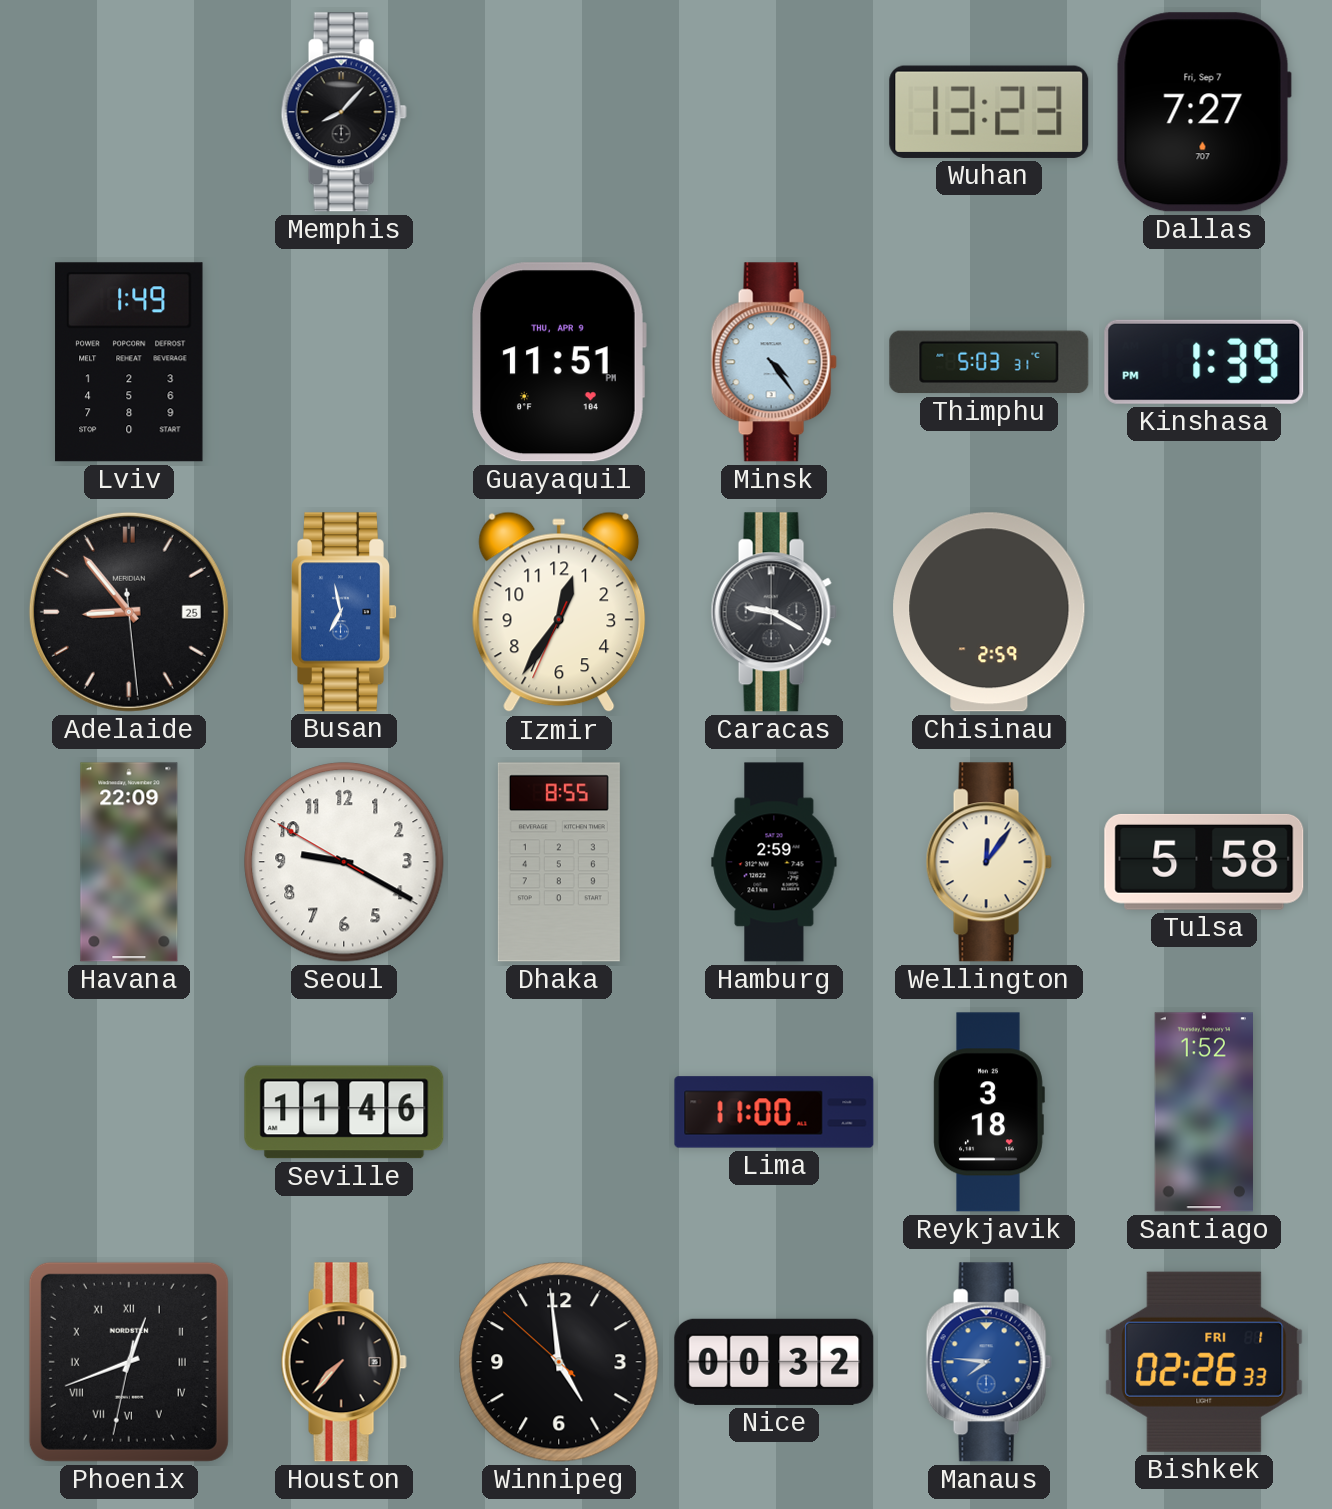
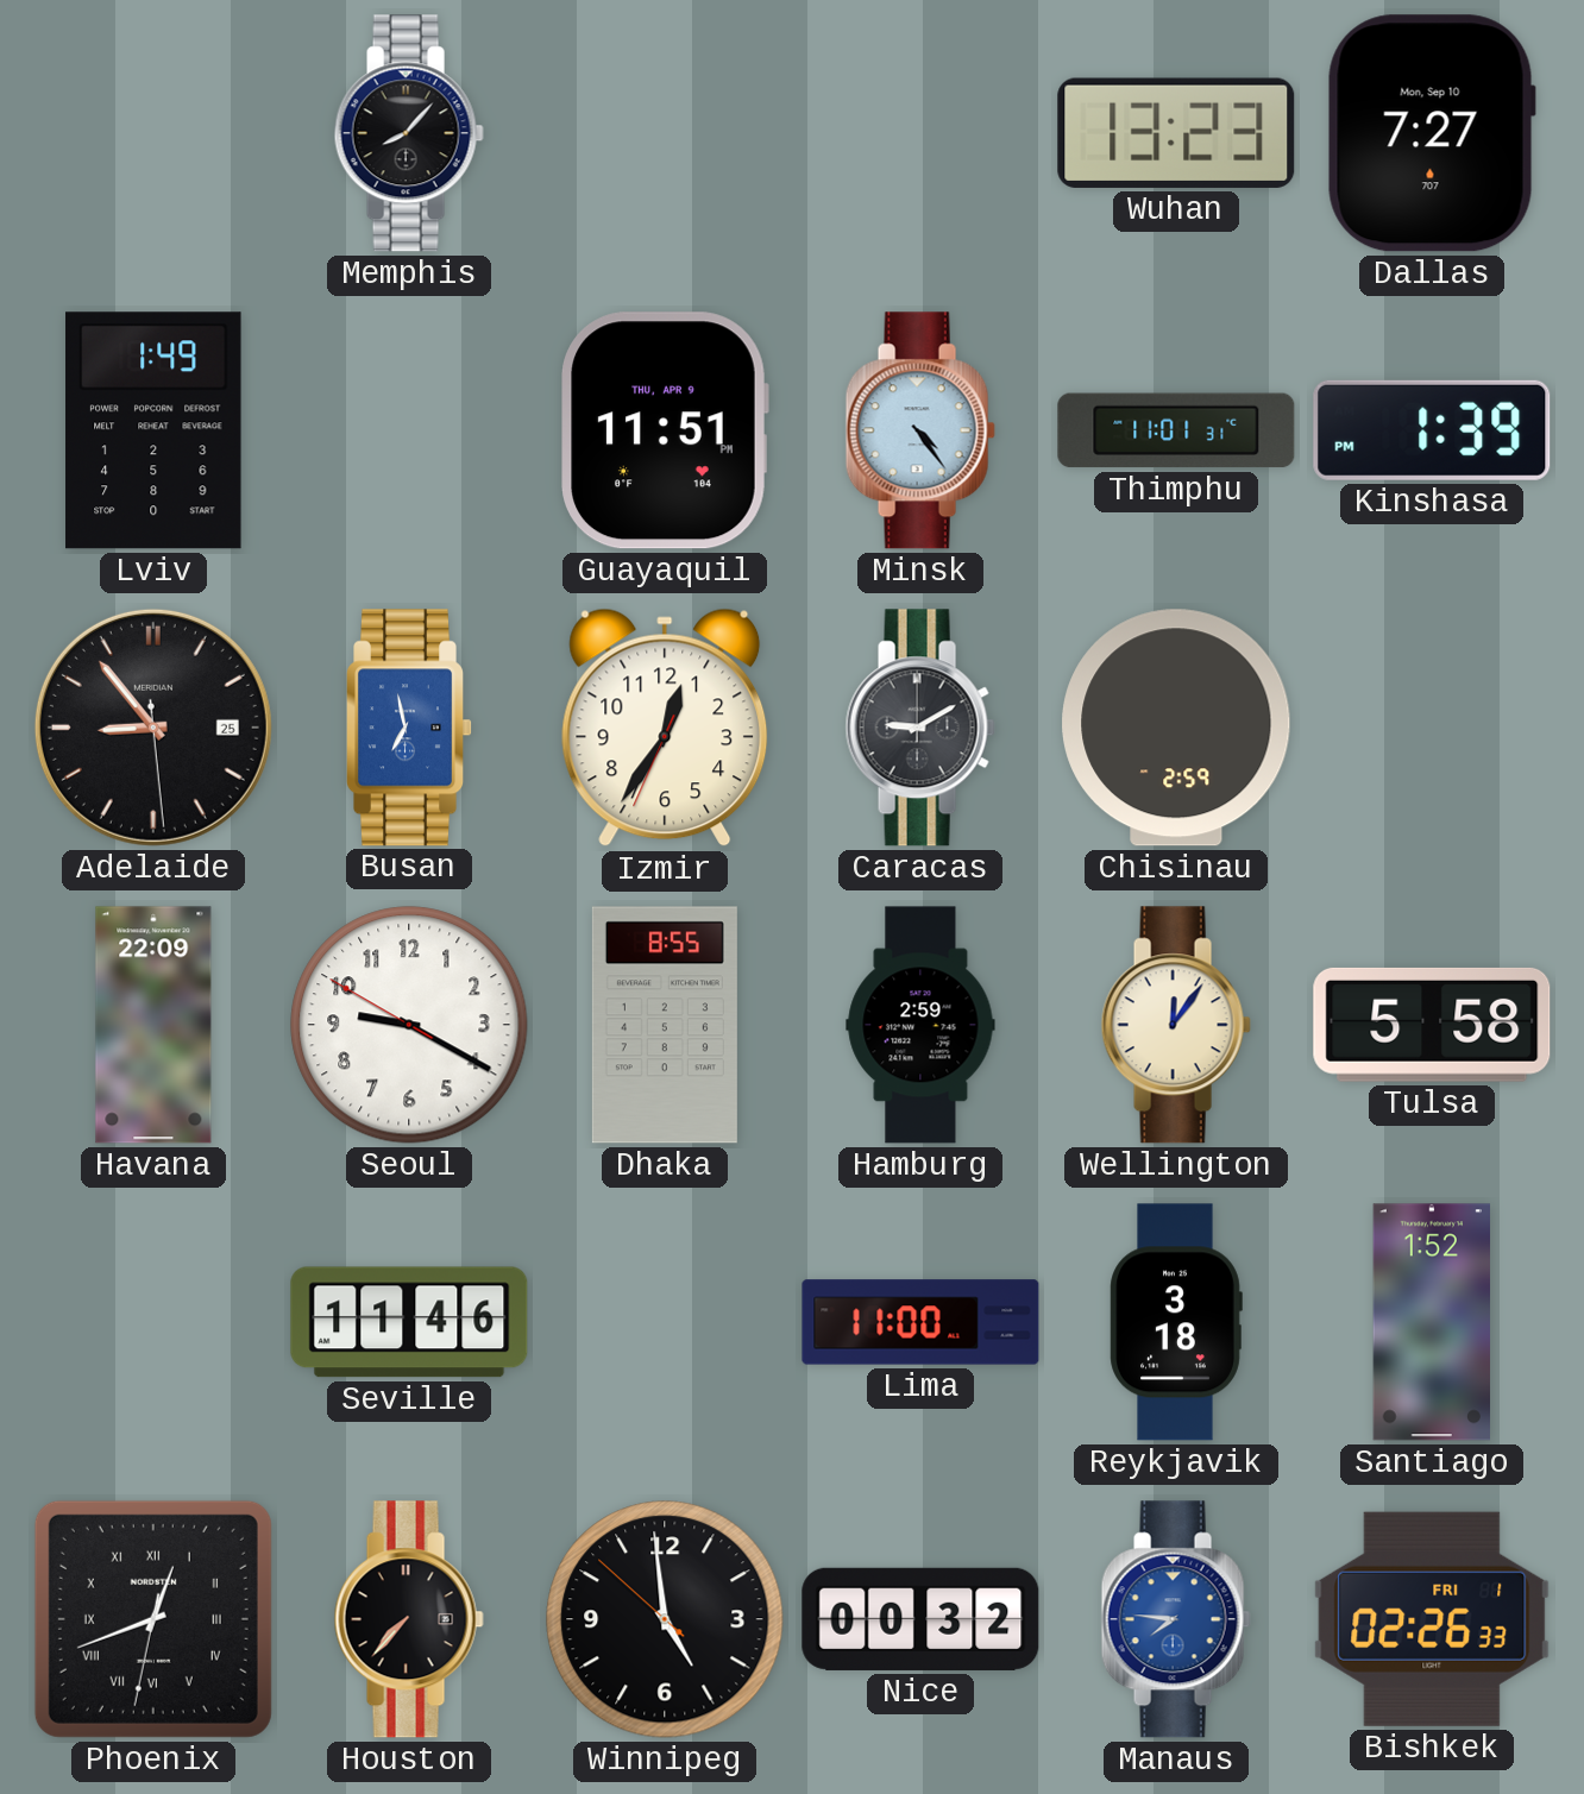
Dallas date: Fri, Sep 7 -> Mon, Sep 10 (1432, 133)
Thimphu: 5:03 -> 11:01 (1176, 430)
Caracas: 9:20 -> 9:10 (920, 728)
